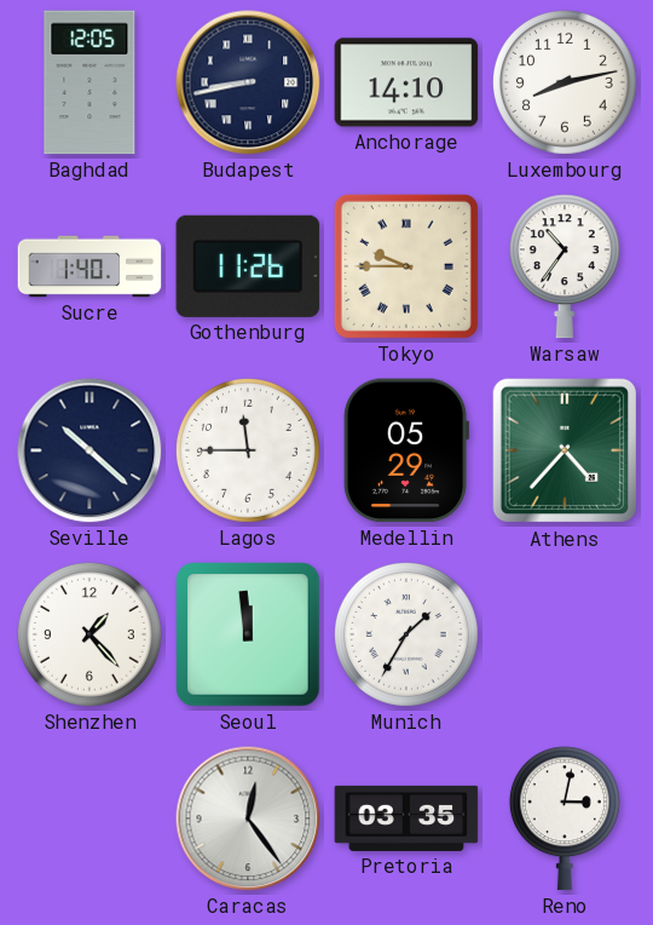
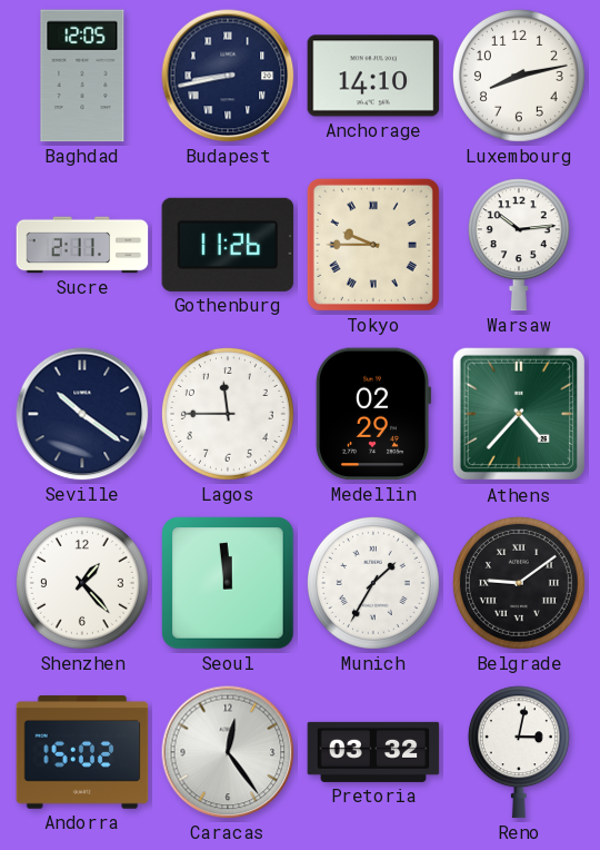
Sucre: 1:40 -> 2:11 (82, 245)
Warsaw: 10:36 -> 10:14 (519, 245)
Seville: 10:22 -> 10:21 (82, 414)
Medellin: 05:29 -> 02:29 (373, 414)
Belgrade: none -> 9:09 (519, 583)
Andorra: none -> 15:02 (82, 752)
Pretoria: 03:35 -> 03:32 (373, 752)
